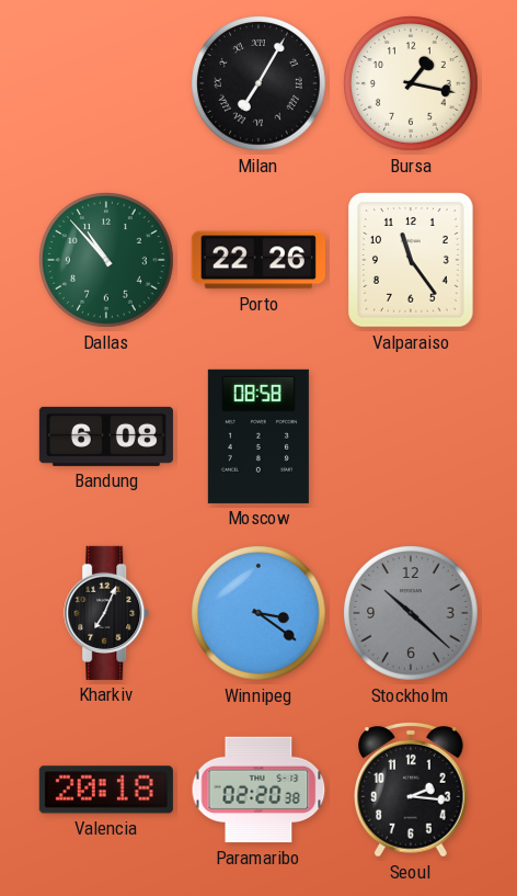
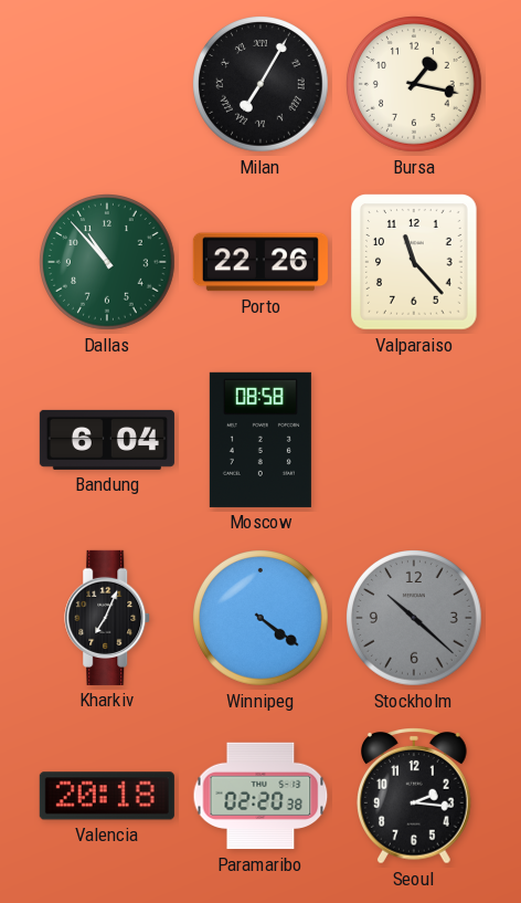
Valparaiso: 11:24 -> 11:23 (414, 262)
Bandung: 6:08 -> 6:04 (107, 440)
Winnipeg: 3:21 -> 4:21 (262, 619)
